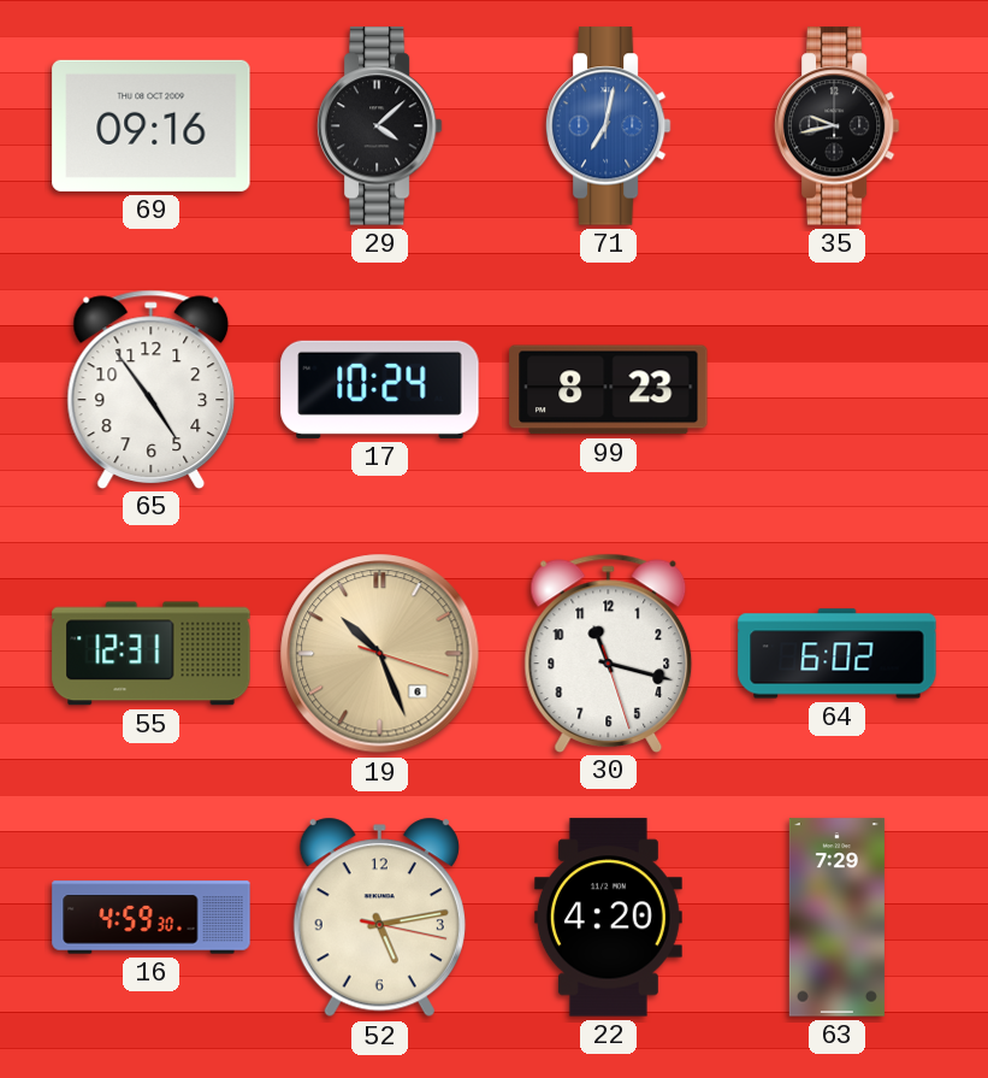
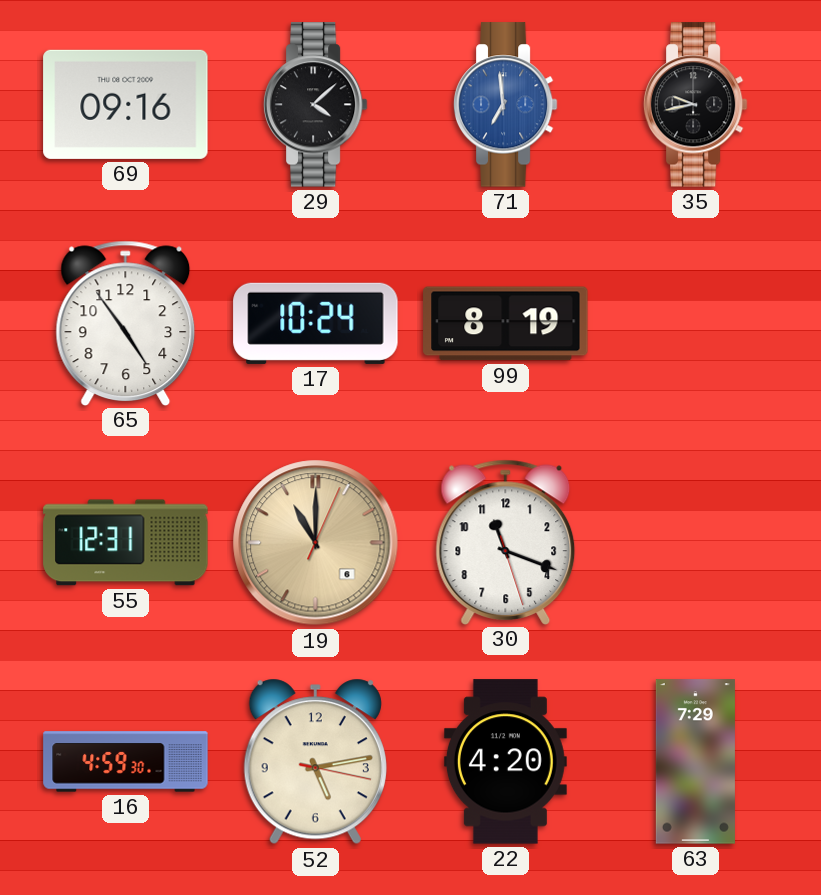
71: 7:02 -> 6:59 (505, 105)
99: 8:23 -> 8:19 (506, 324)
19: 10:26 -> 11:00 (316, 543)
30: 11:17 -> 11:18 (506, 542)
64: 6:02 -> none (838, 654)
